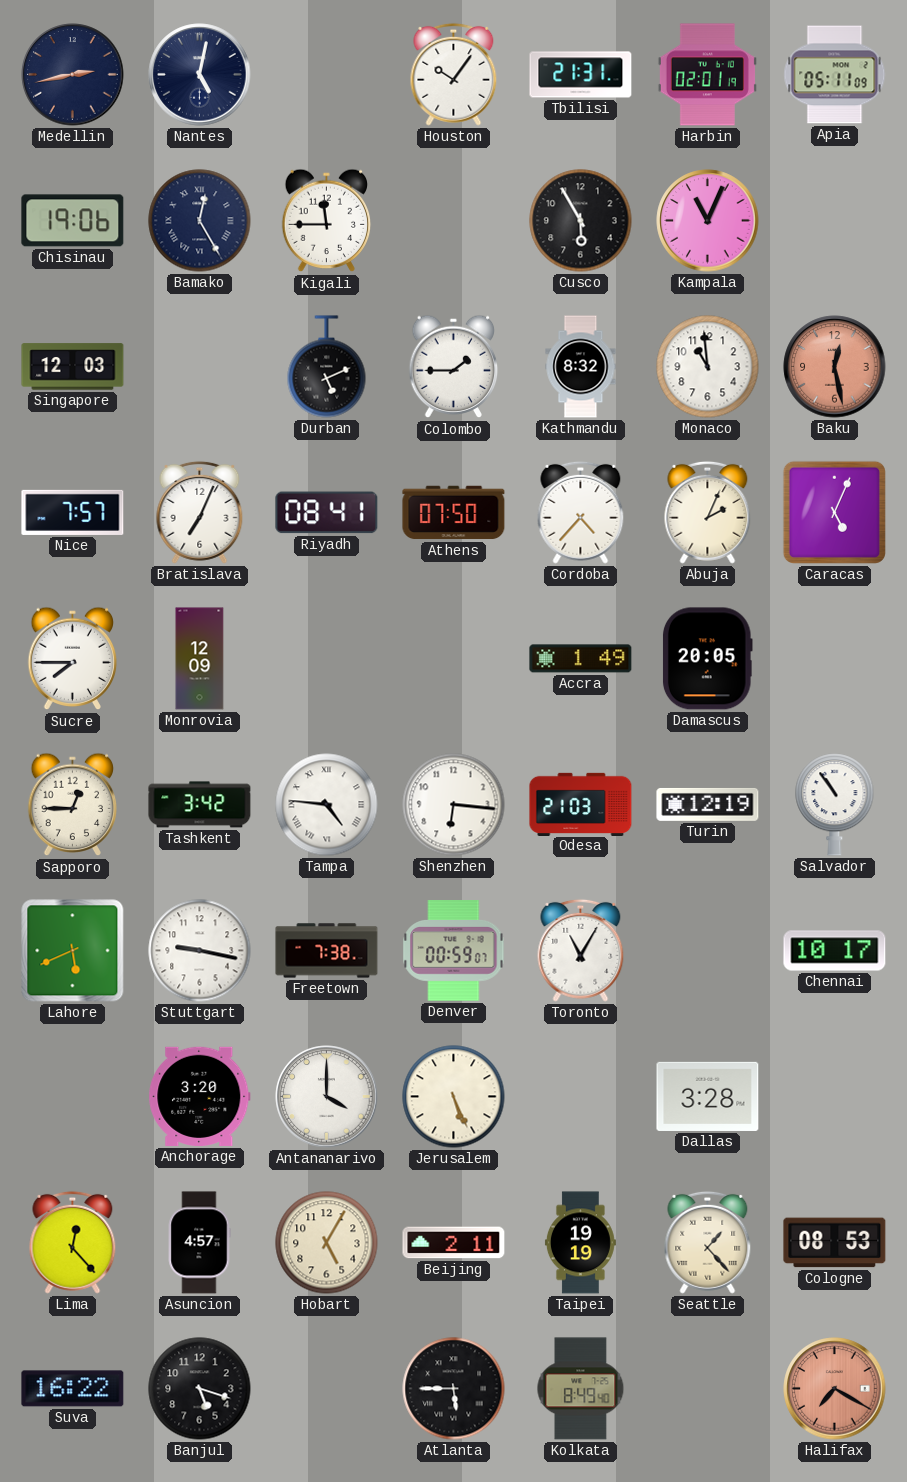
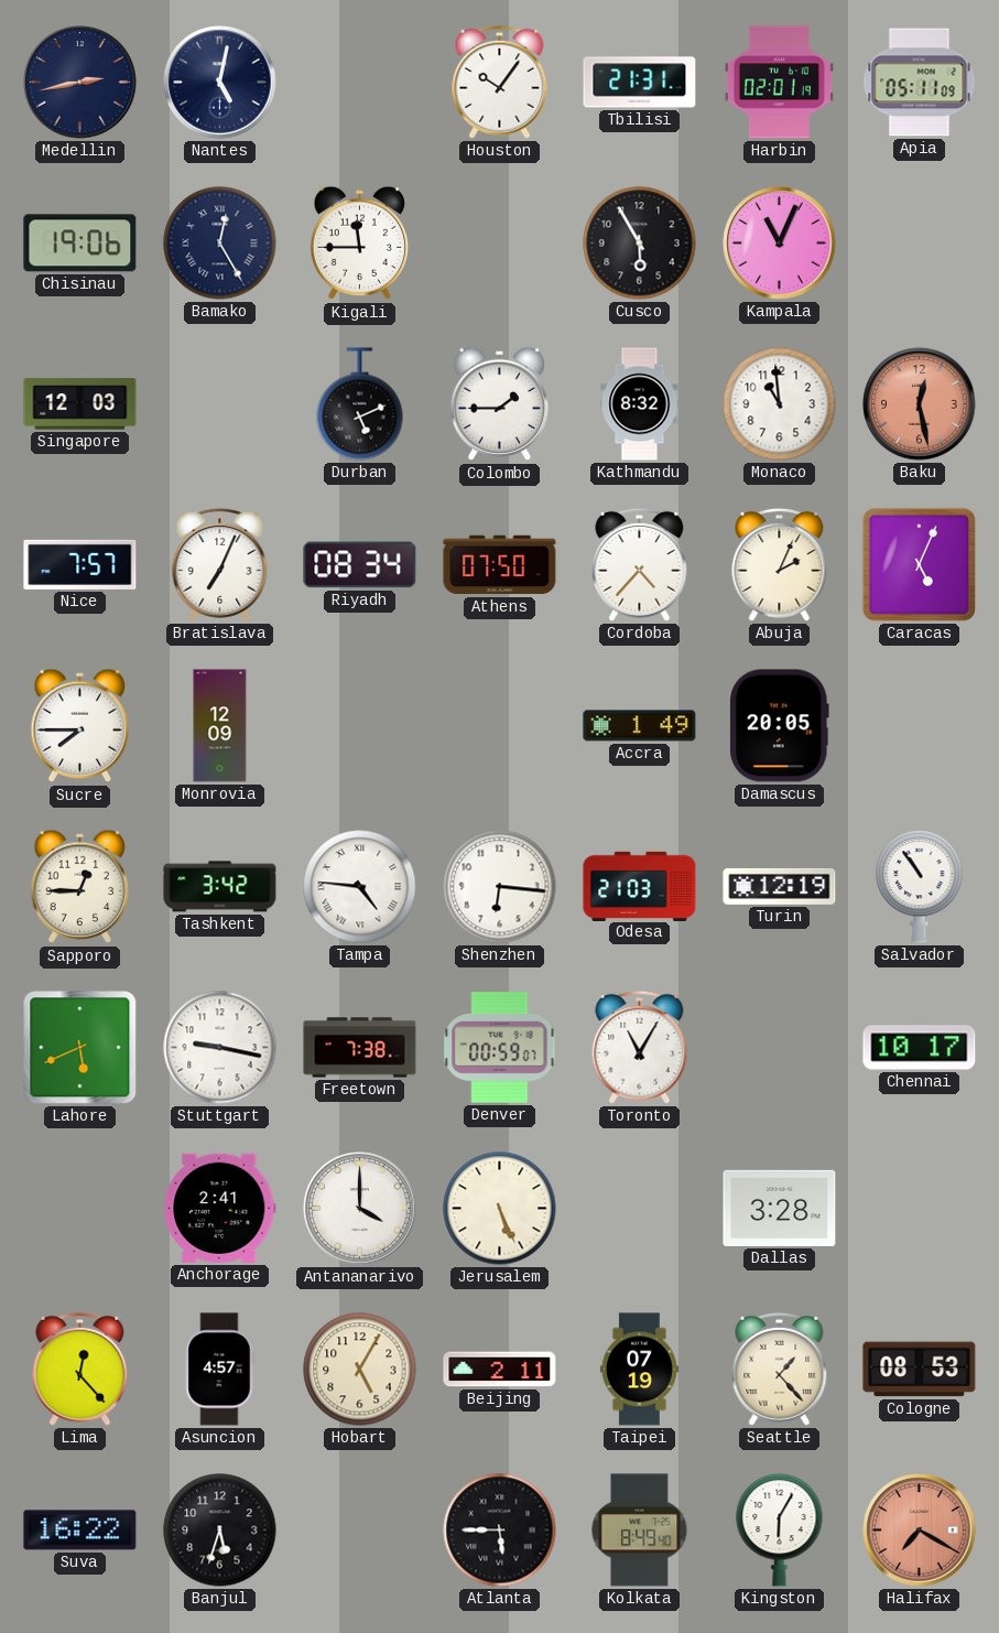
Riyadh: 08:41 -> 08:34 (360, 565)
Anchorage: 3:20 -> 2:41 (220, 1208)
Taipei: 19:19 -> 07:19 (639, 1370)
Banjul: 5:18 -> 5:33 (220, 1531)
Kingston: none -> 6:05 (780, 1531)
